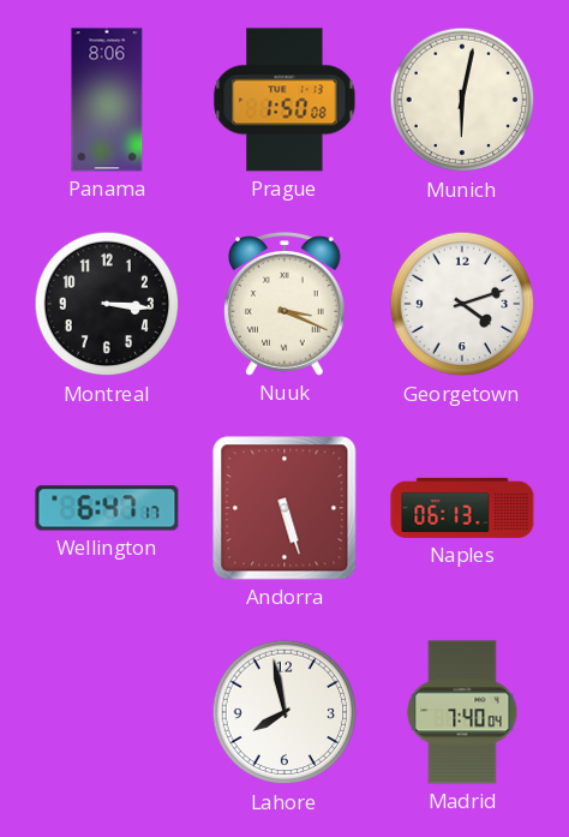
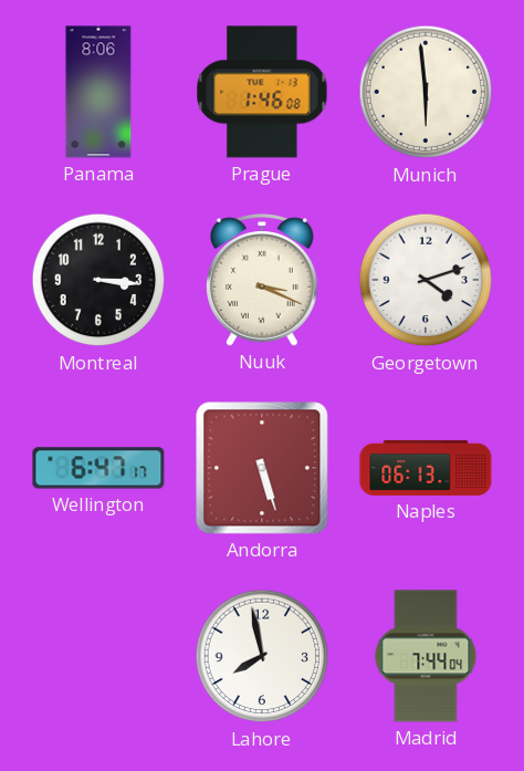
Prague: 1:50 -> 1:46 (262, 92)
Munich: 6:02 -> 5:59 (426, 92)
Madrid: 7:40 -> 7:44 (426, 656)
